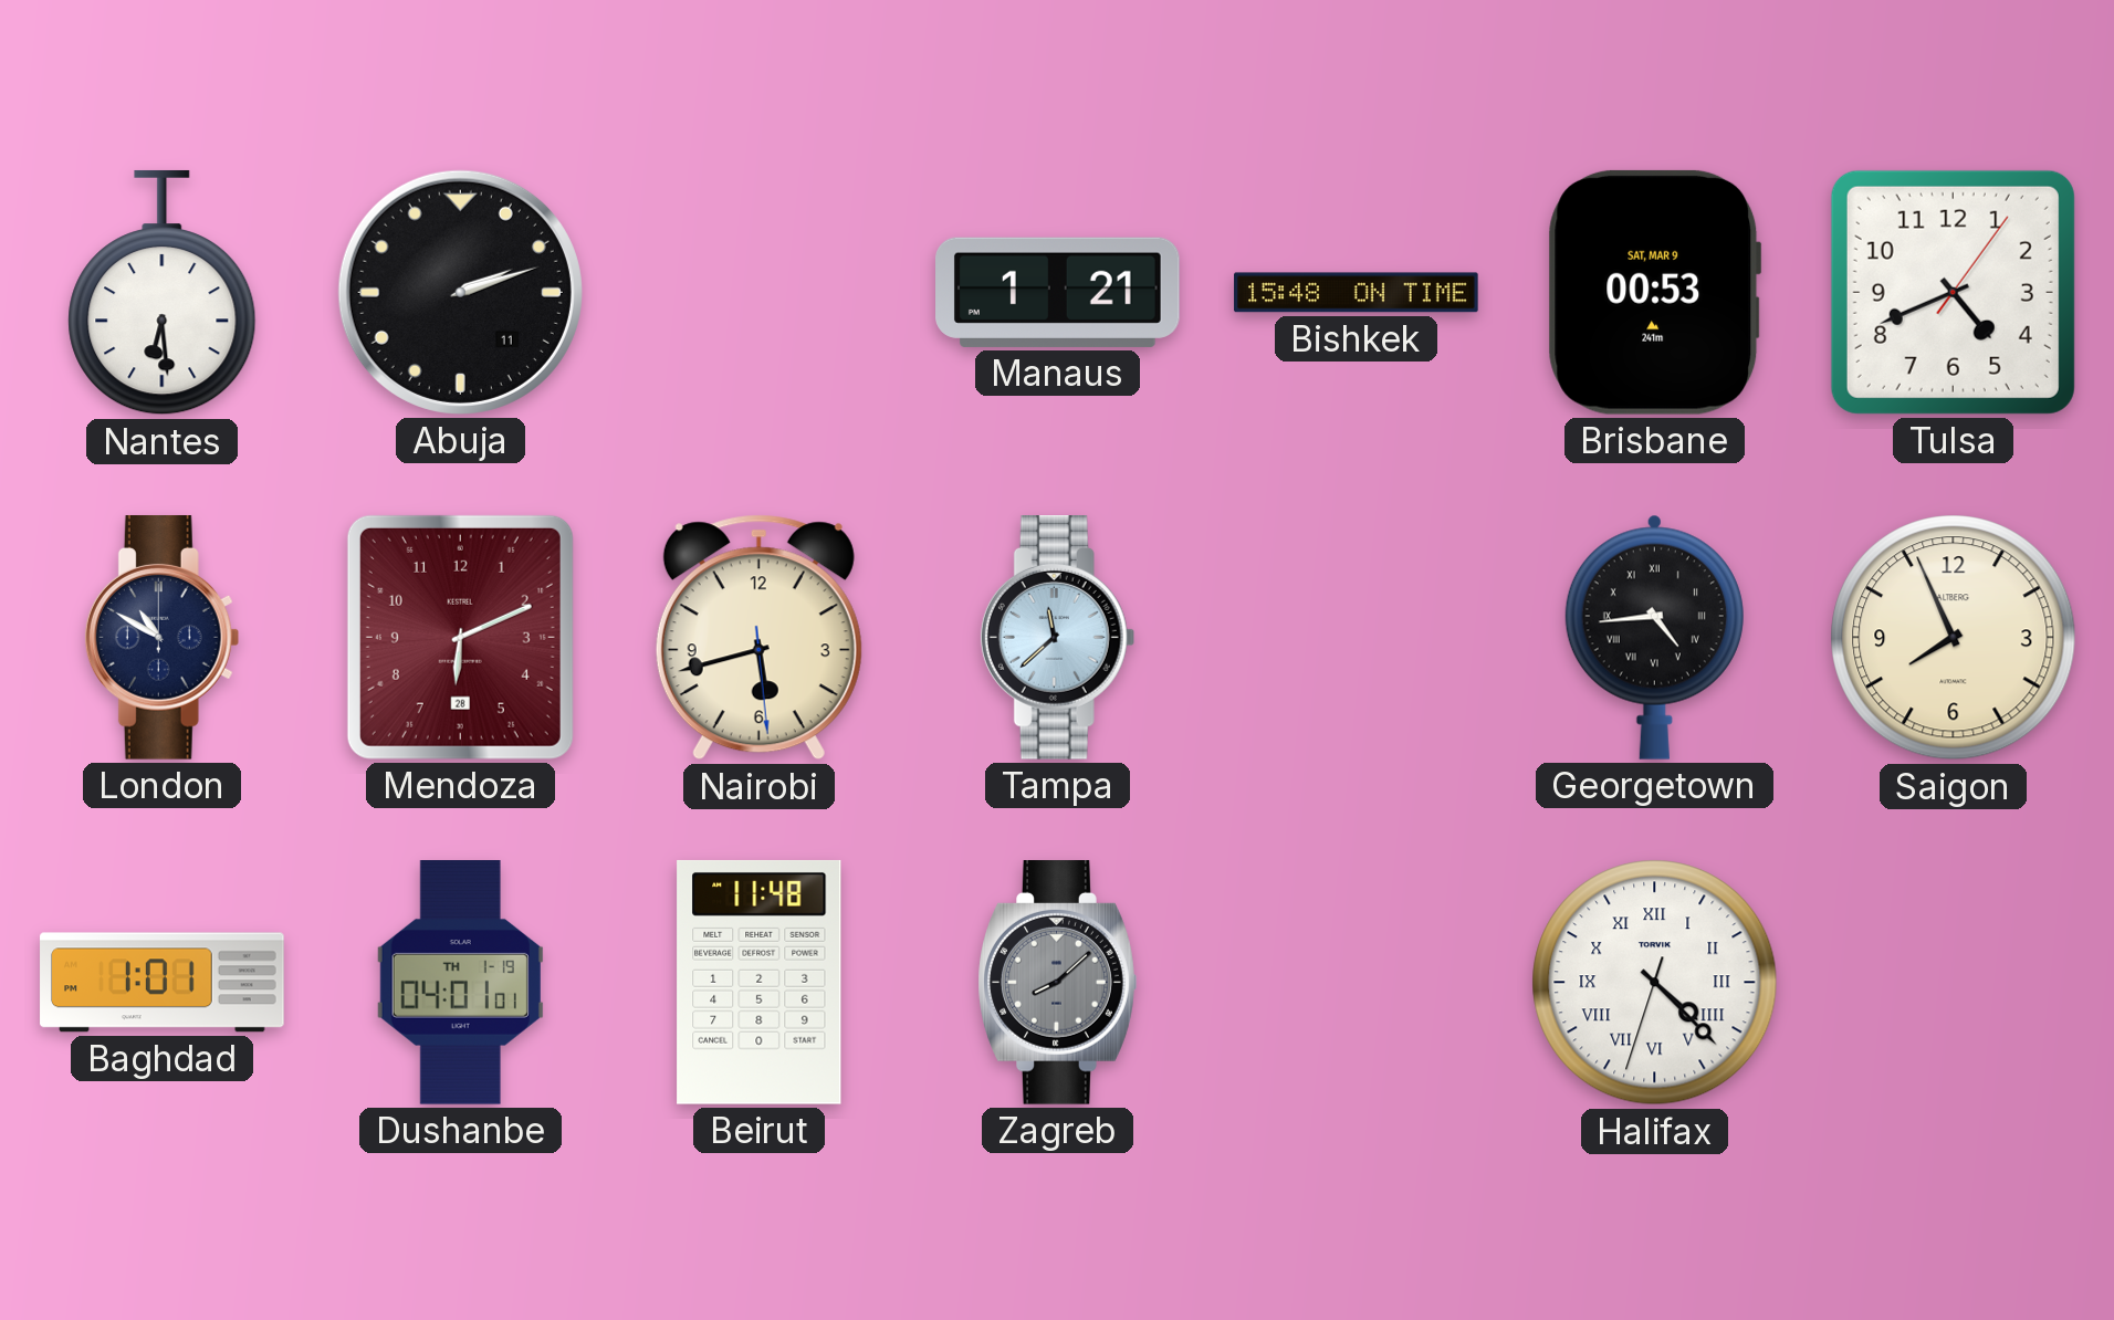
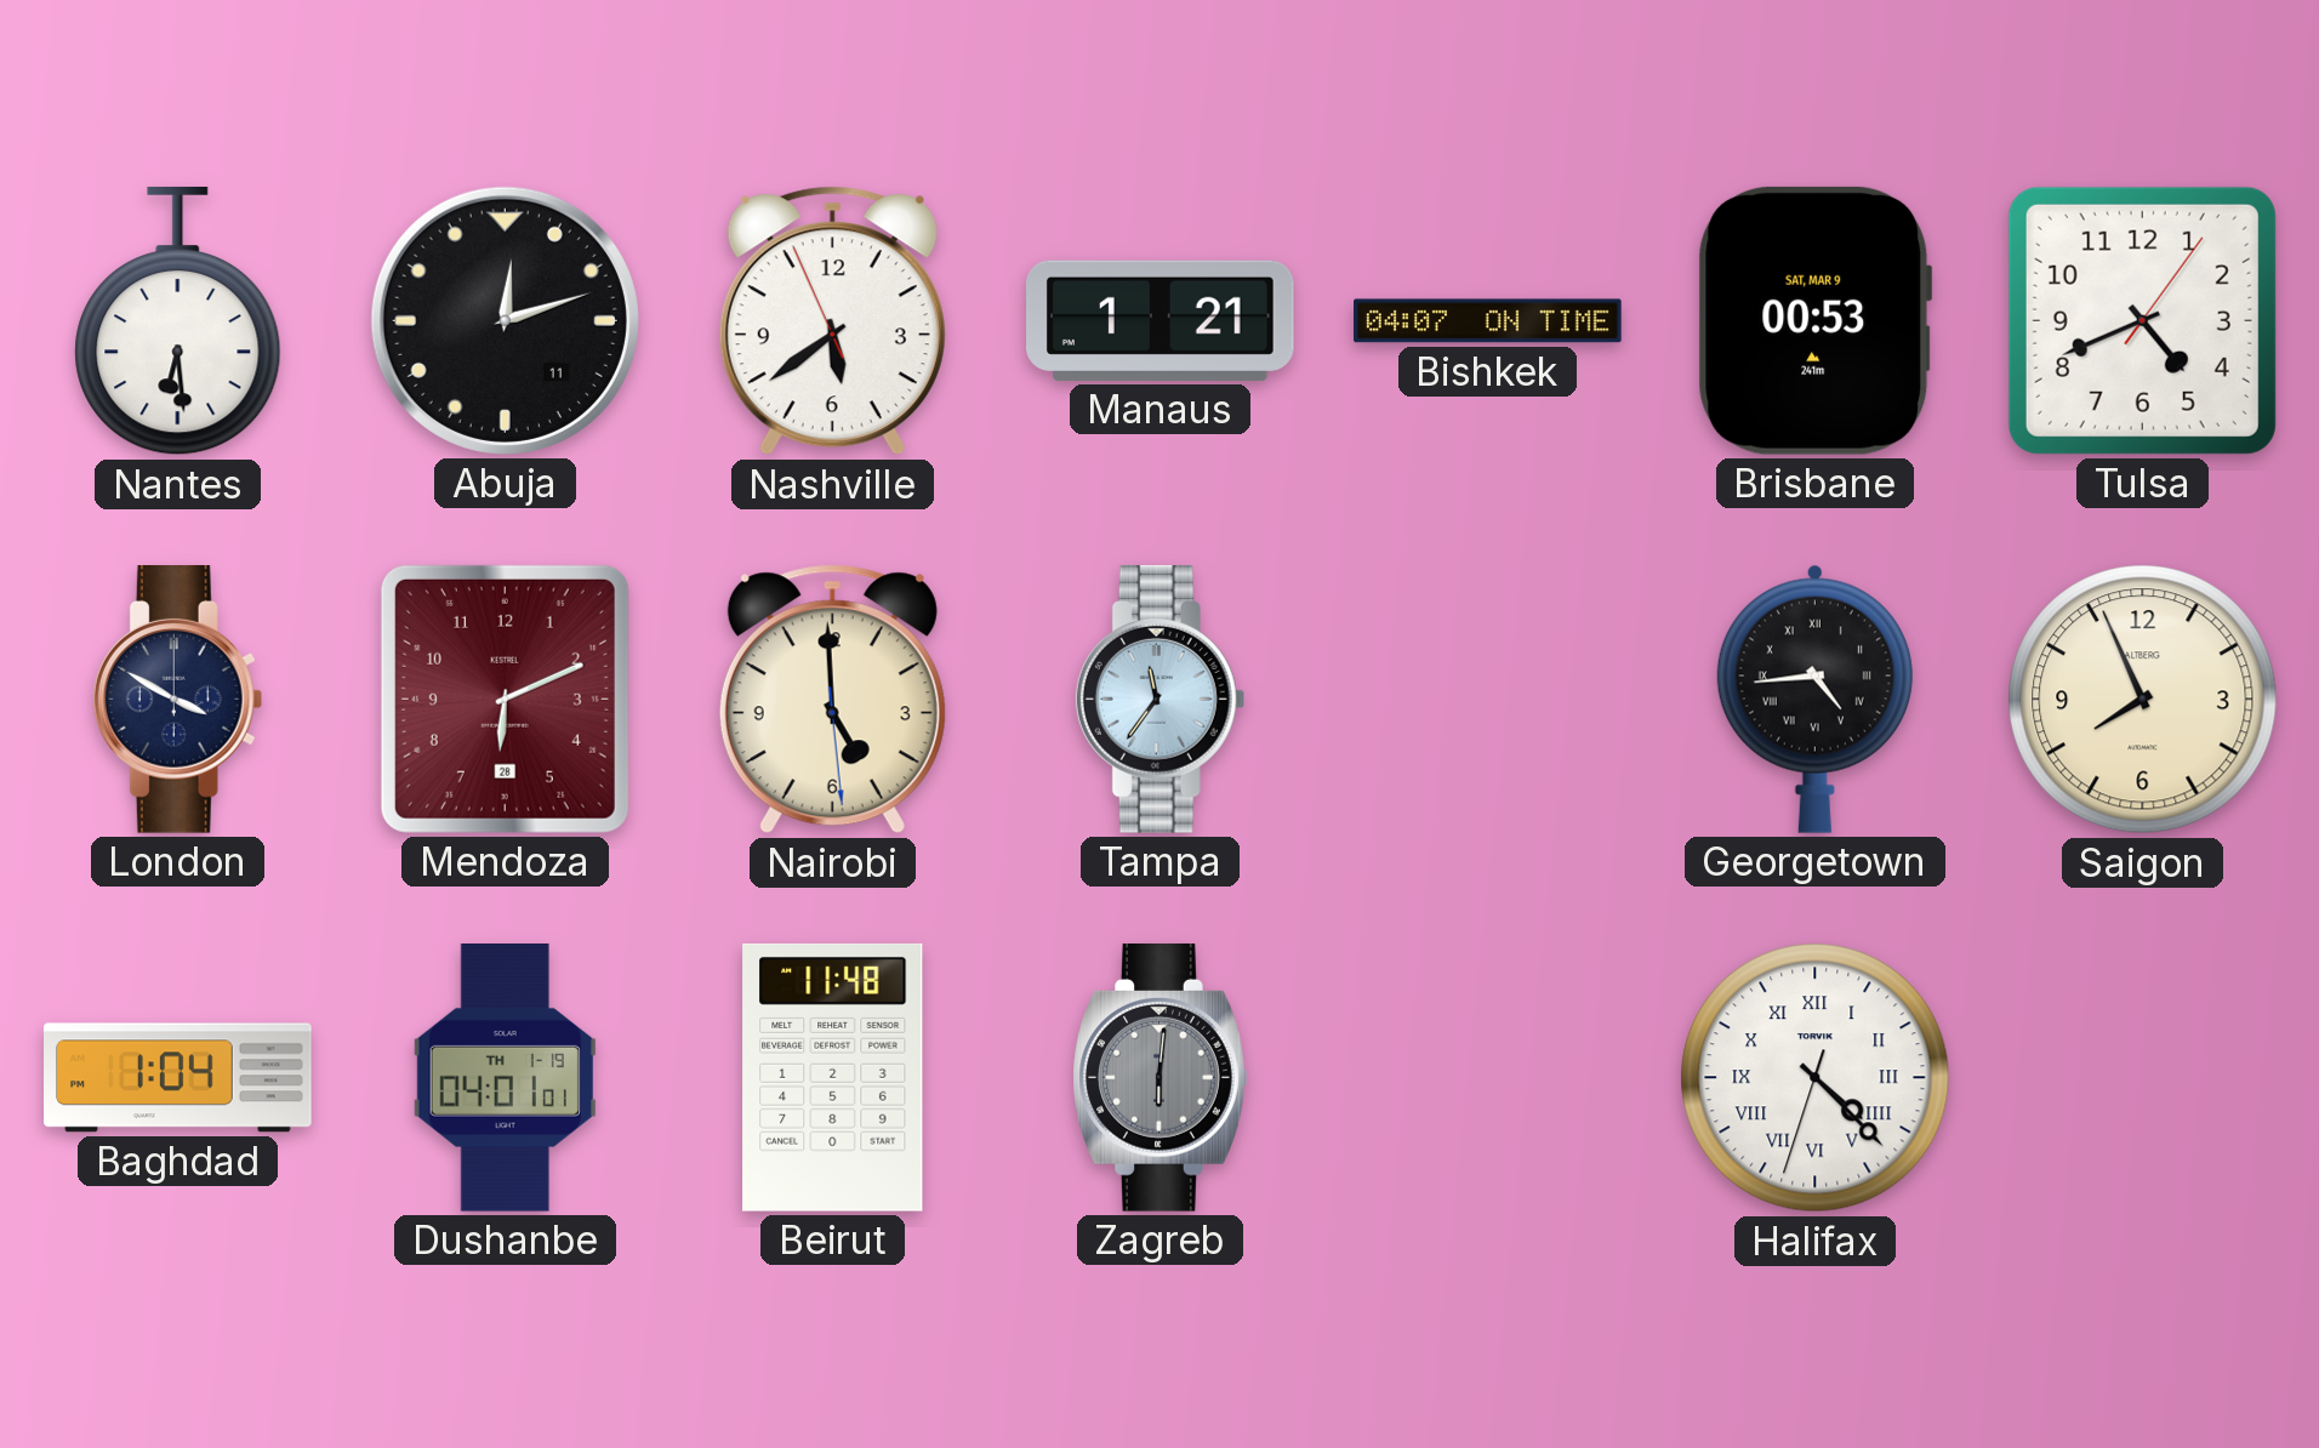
Abuja: 2:12 -> 12:12 (505, 320)
Nashville: none -> 5:38 (832, 321)
Bishkek: 15:48 -> 04:07 (1488, 321)
London: 10:50 -> 3:50 (178, 700)
Nairobi: 5:42 -> 4:59 (832, 700)
Tampa: 11:38 -> 11:36 (1161, 700)
Baghdad: 1:01 -> 1:04 (178, 1078)
Zagreb: 8:08 -> 6:01 (1161, 1078)
